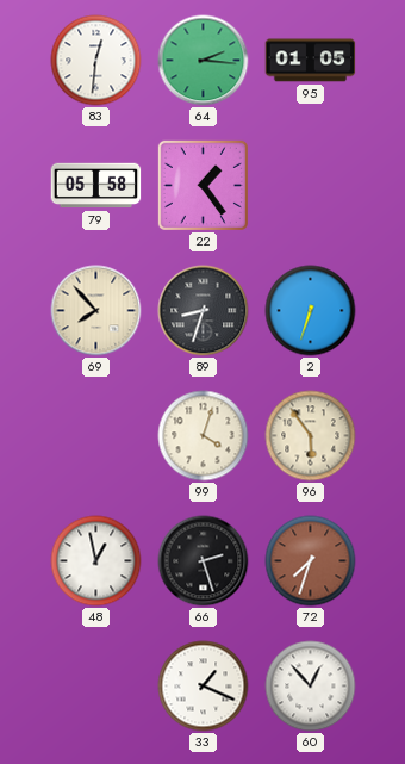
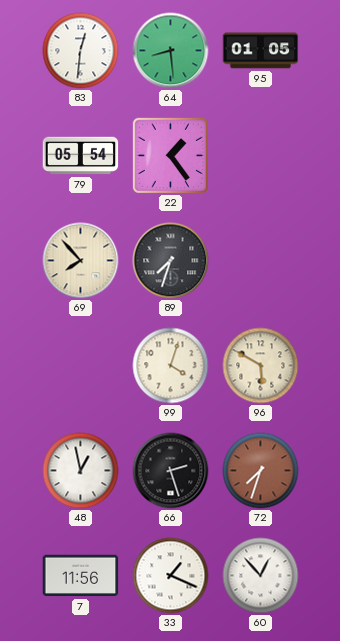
64: 2:16 -> 8:29 (171, 51)
79: 05:58 -> 05:54 (81, 156)
89: 8:33 -> 7:33 (171, 261)
2: 6:33 -> none (311, 311)
96: 5:54 -> 5:50 (261, 366)
7: none -> 11:56 (81, 576)
